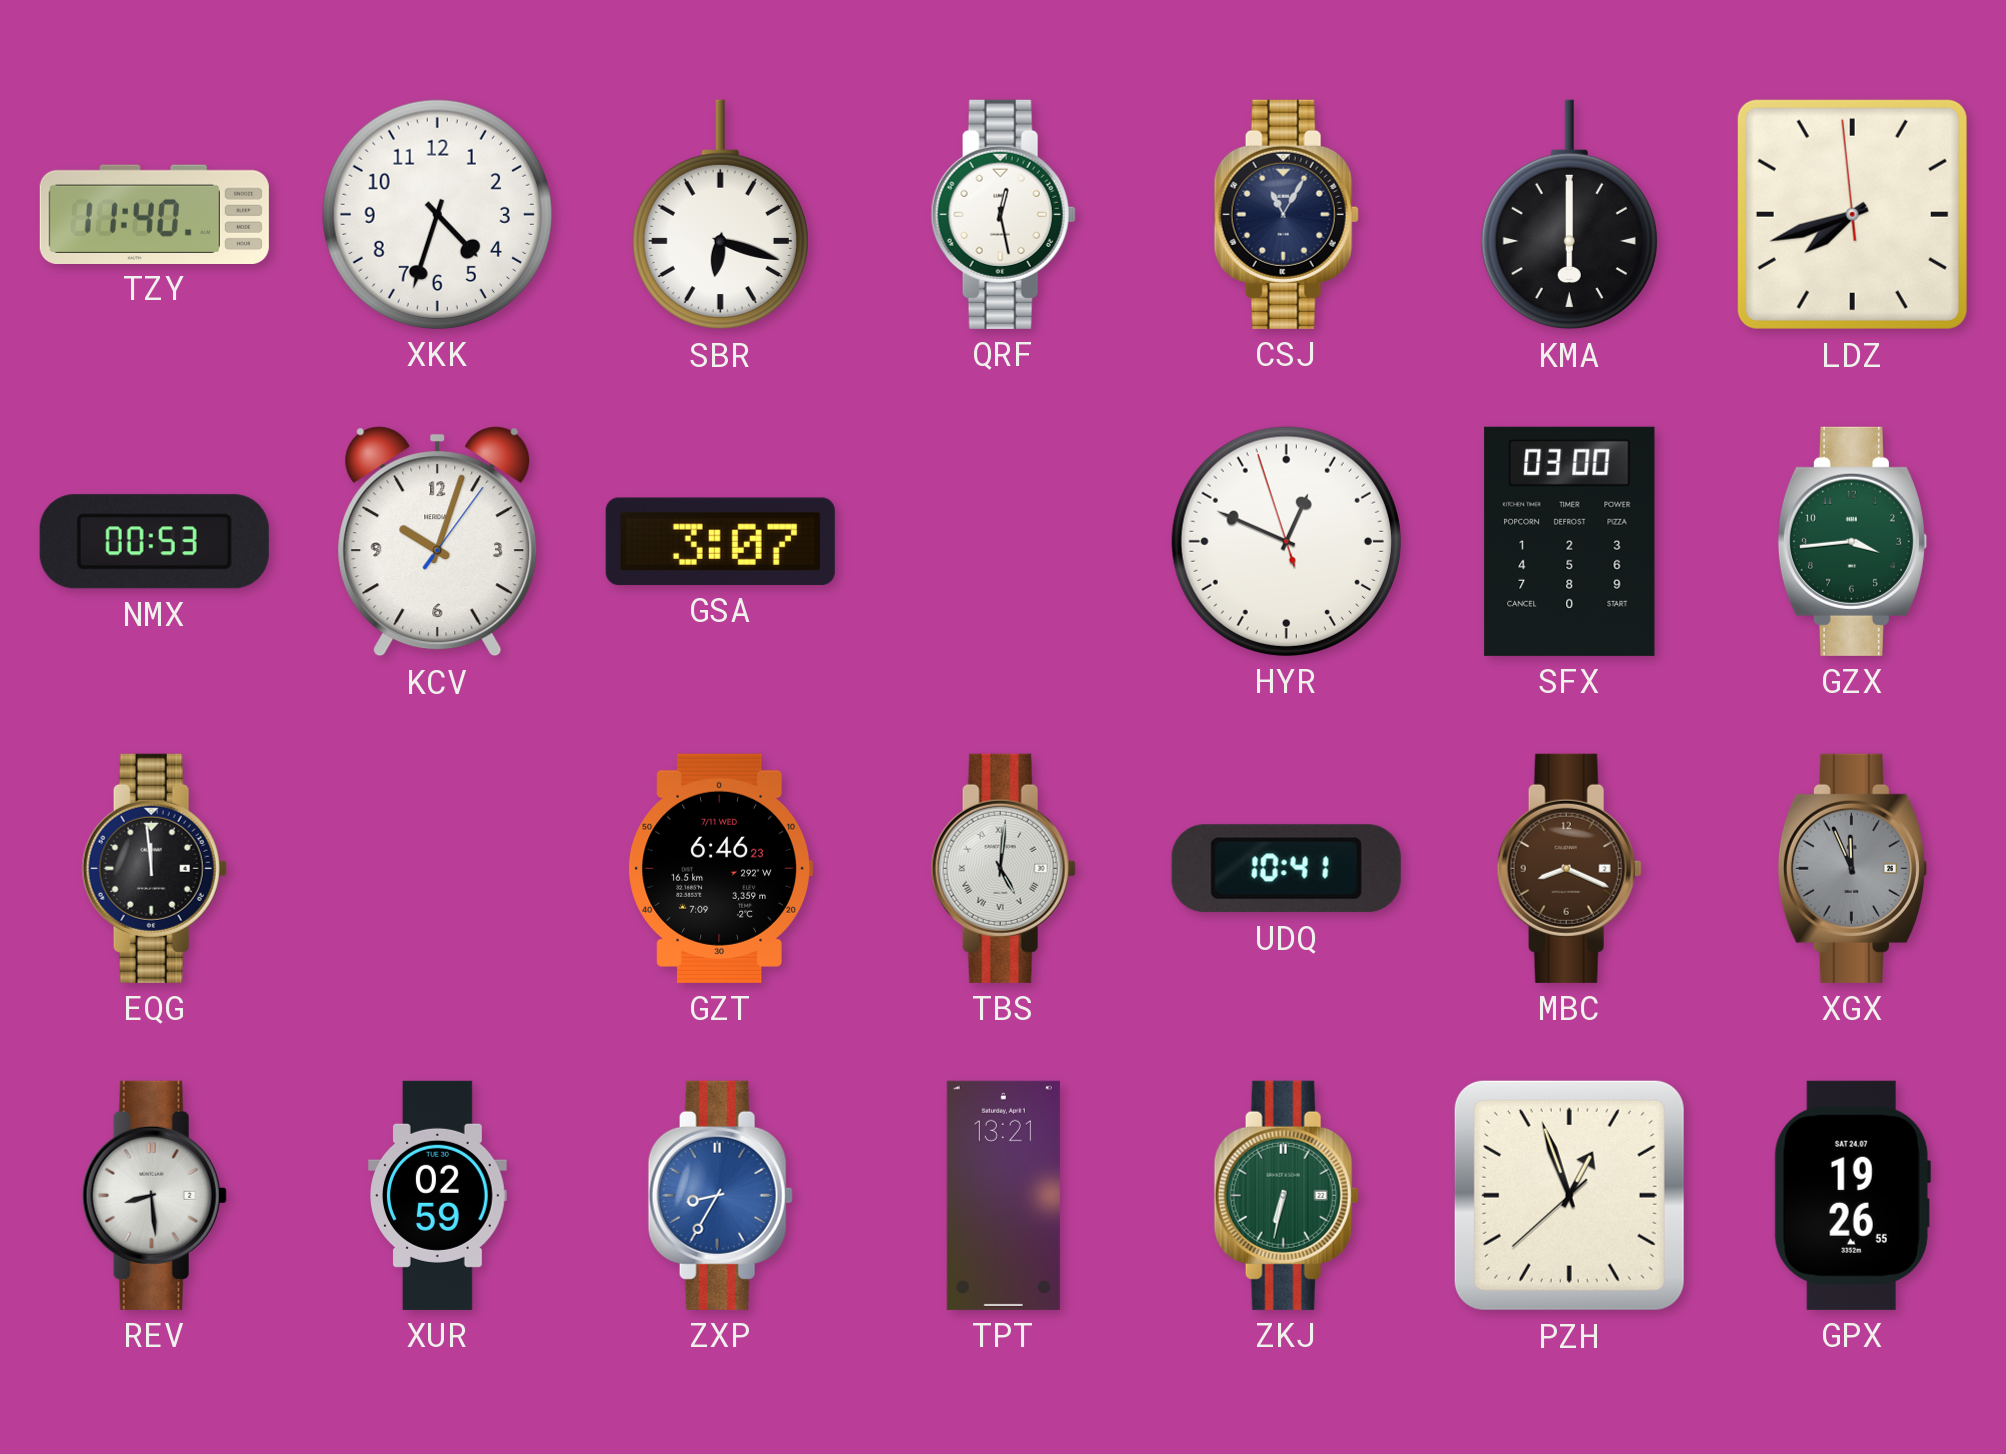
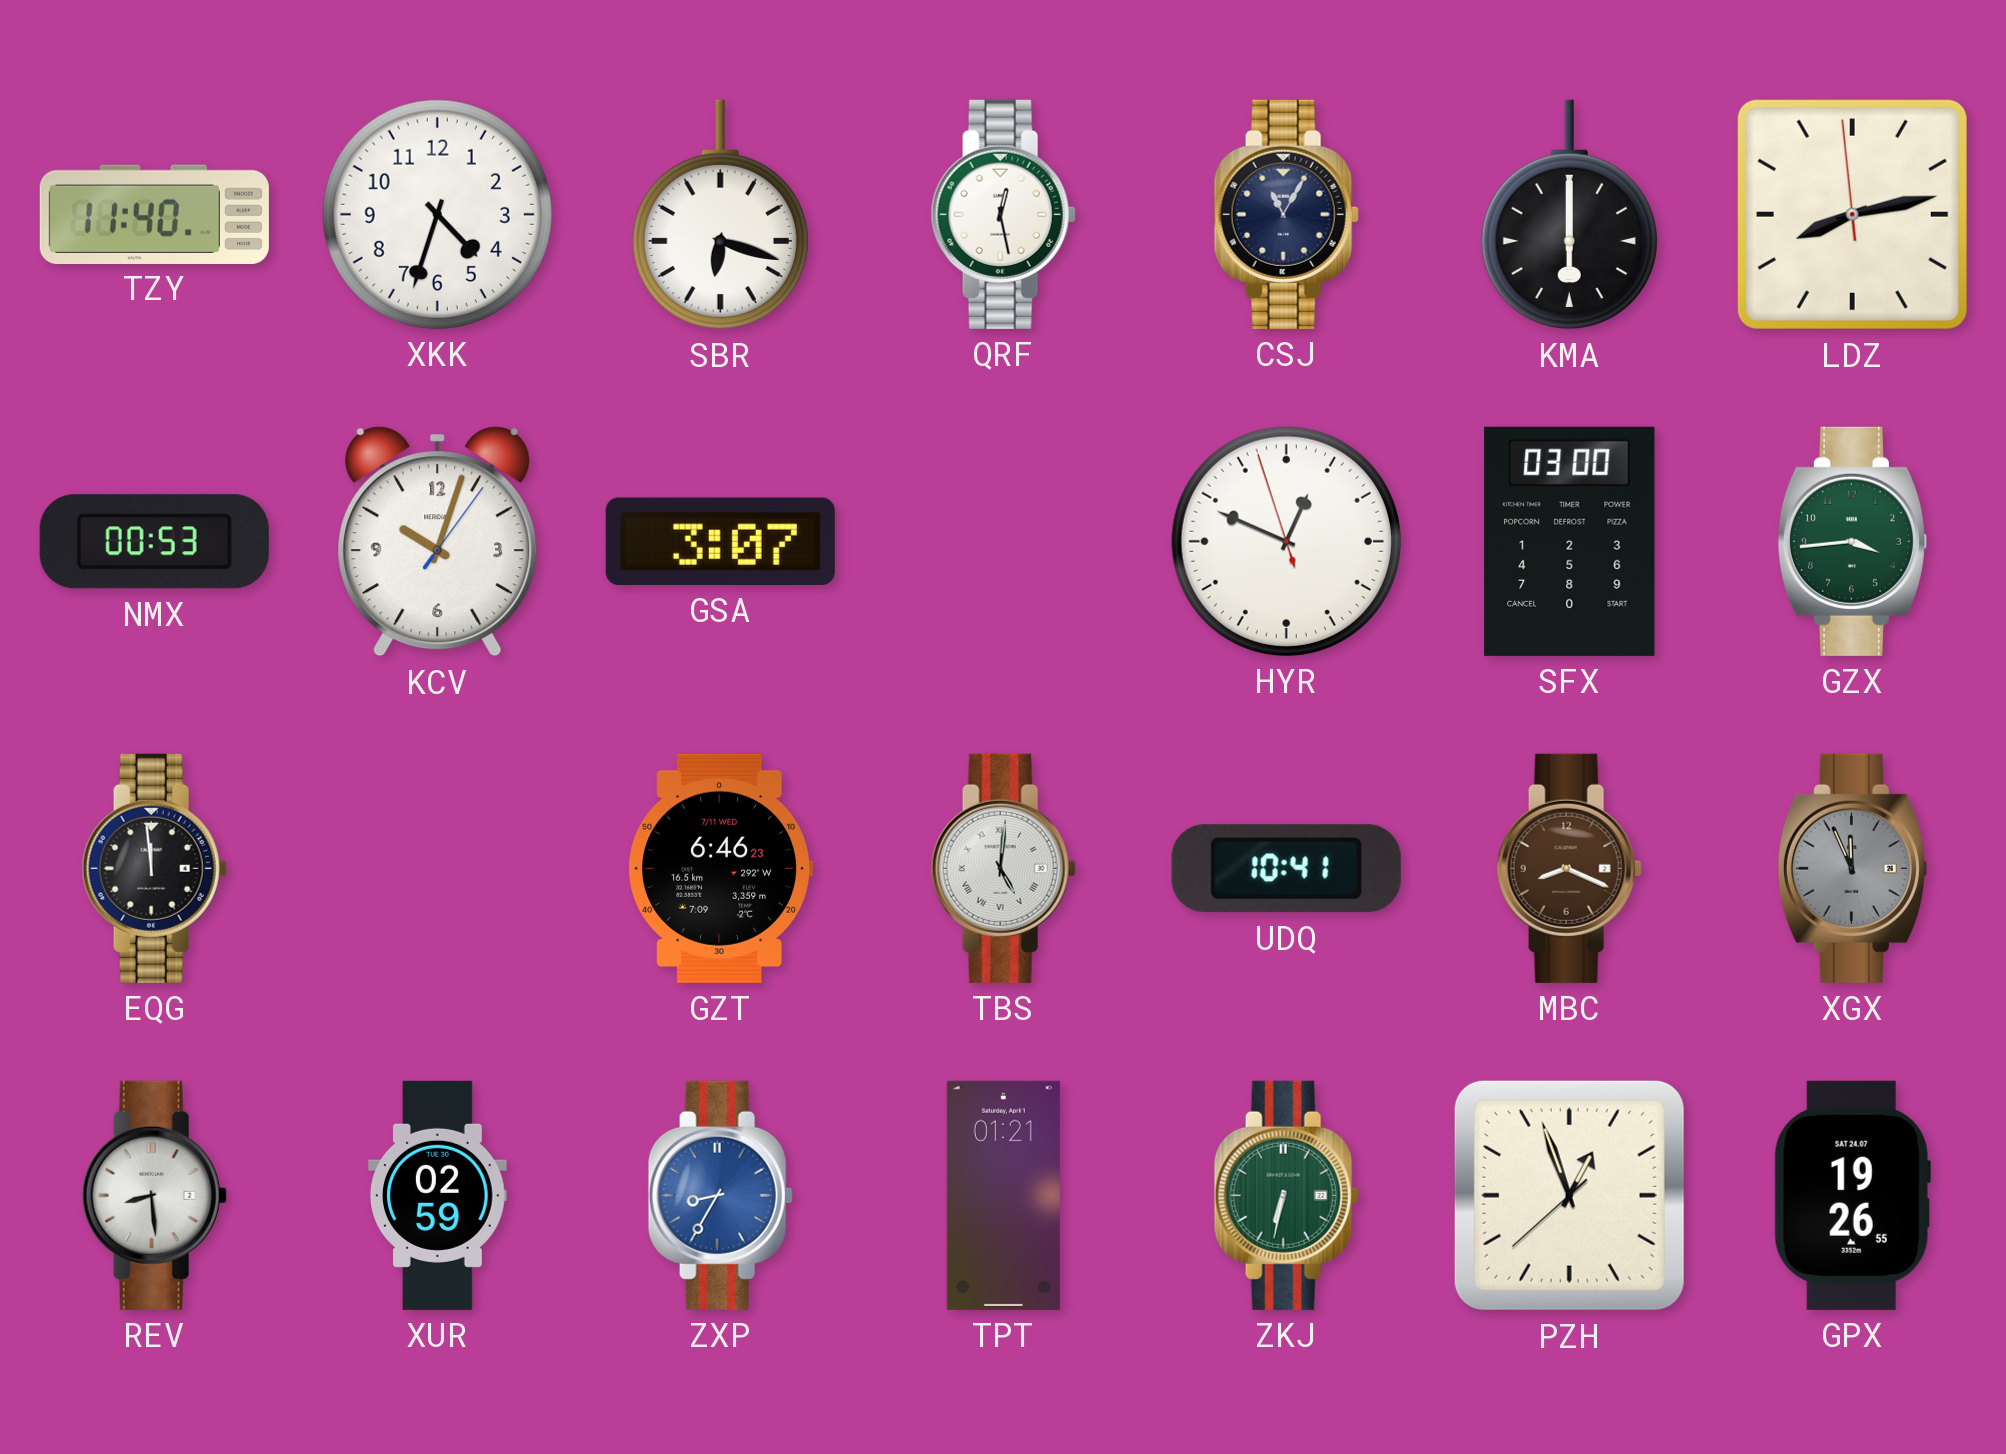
LDZ: 7:41 -> 8:12 (1852, 214)
TPT: 13:21 -> 01:21 (1003, 1195)
